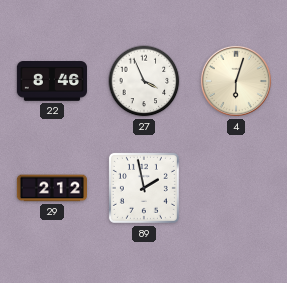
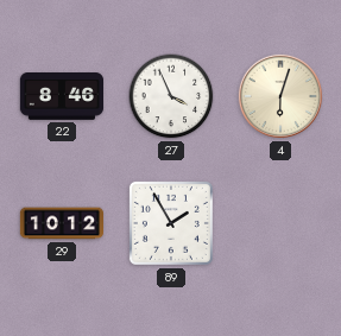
29: 2:12 -> 10:12 (61, 223)
89: 1:58 -> 1:55 (171, 223)
